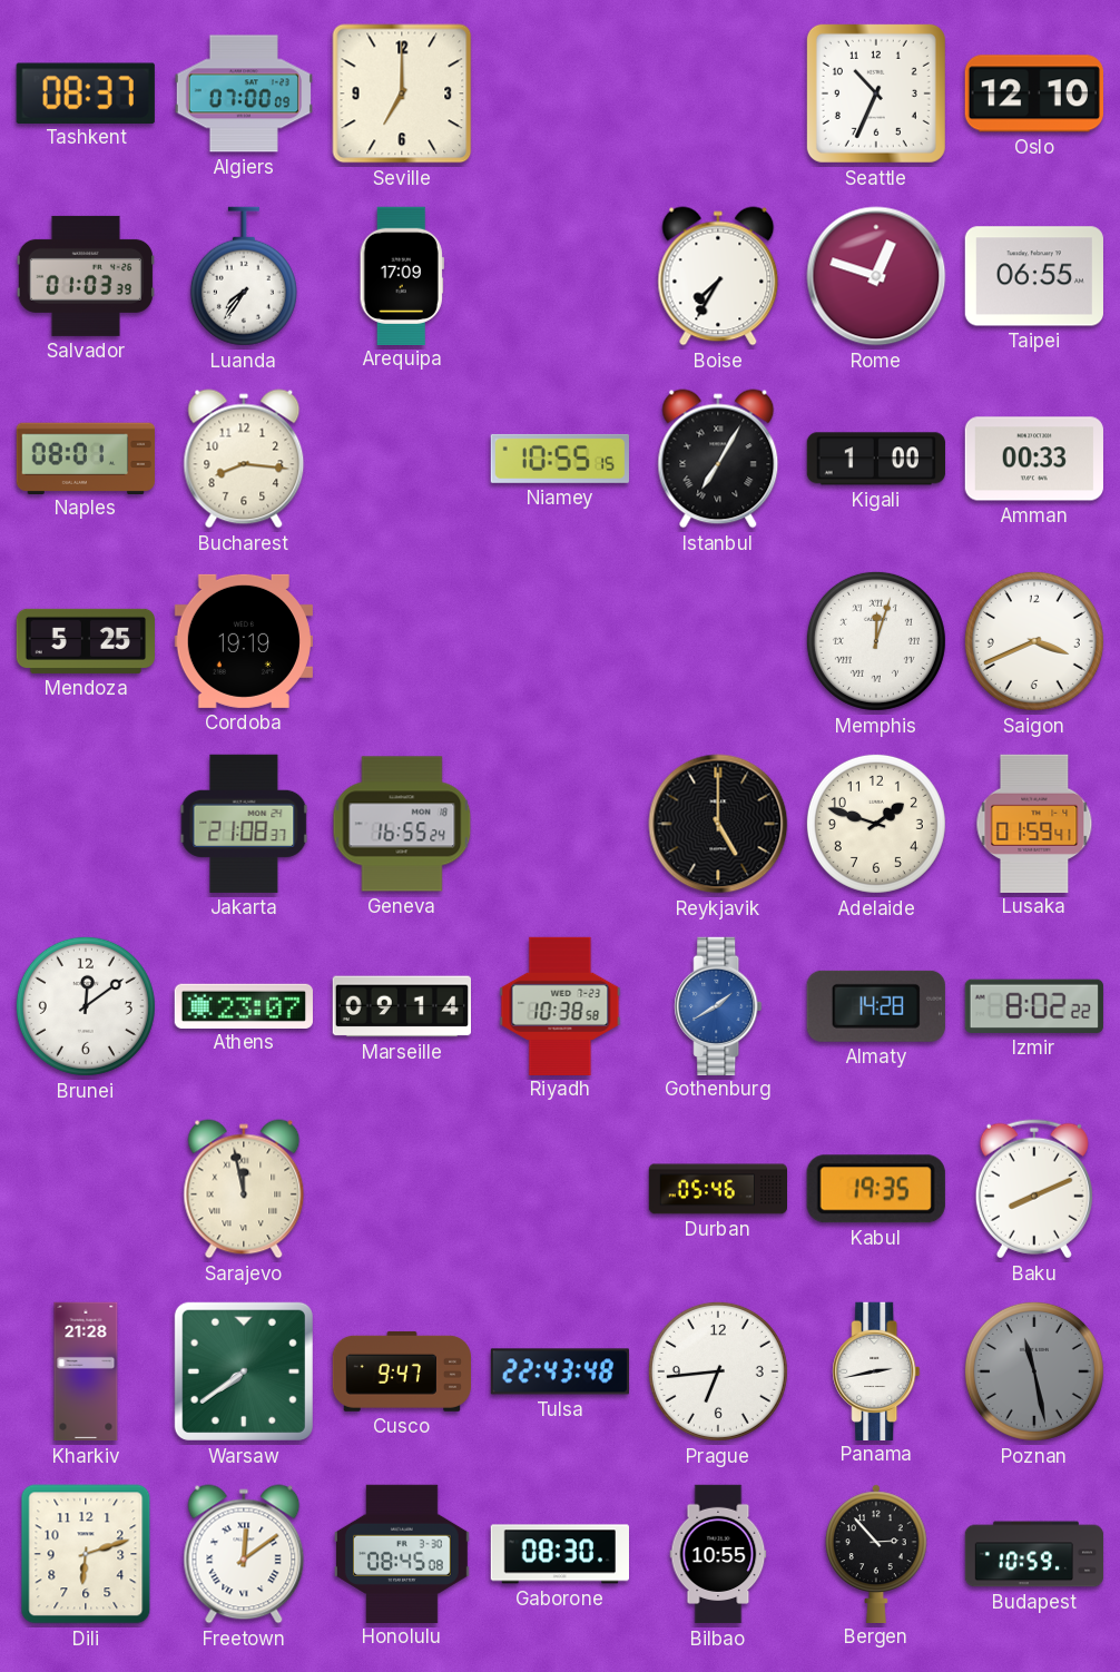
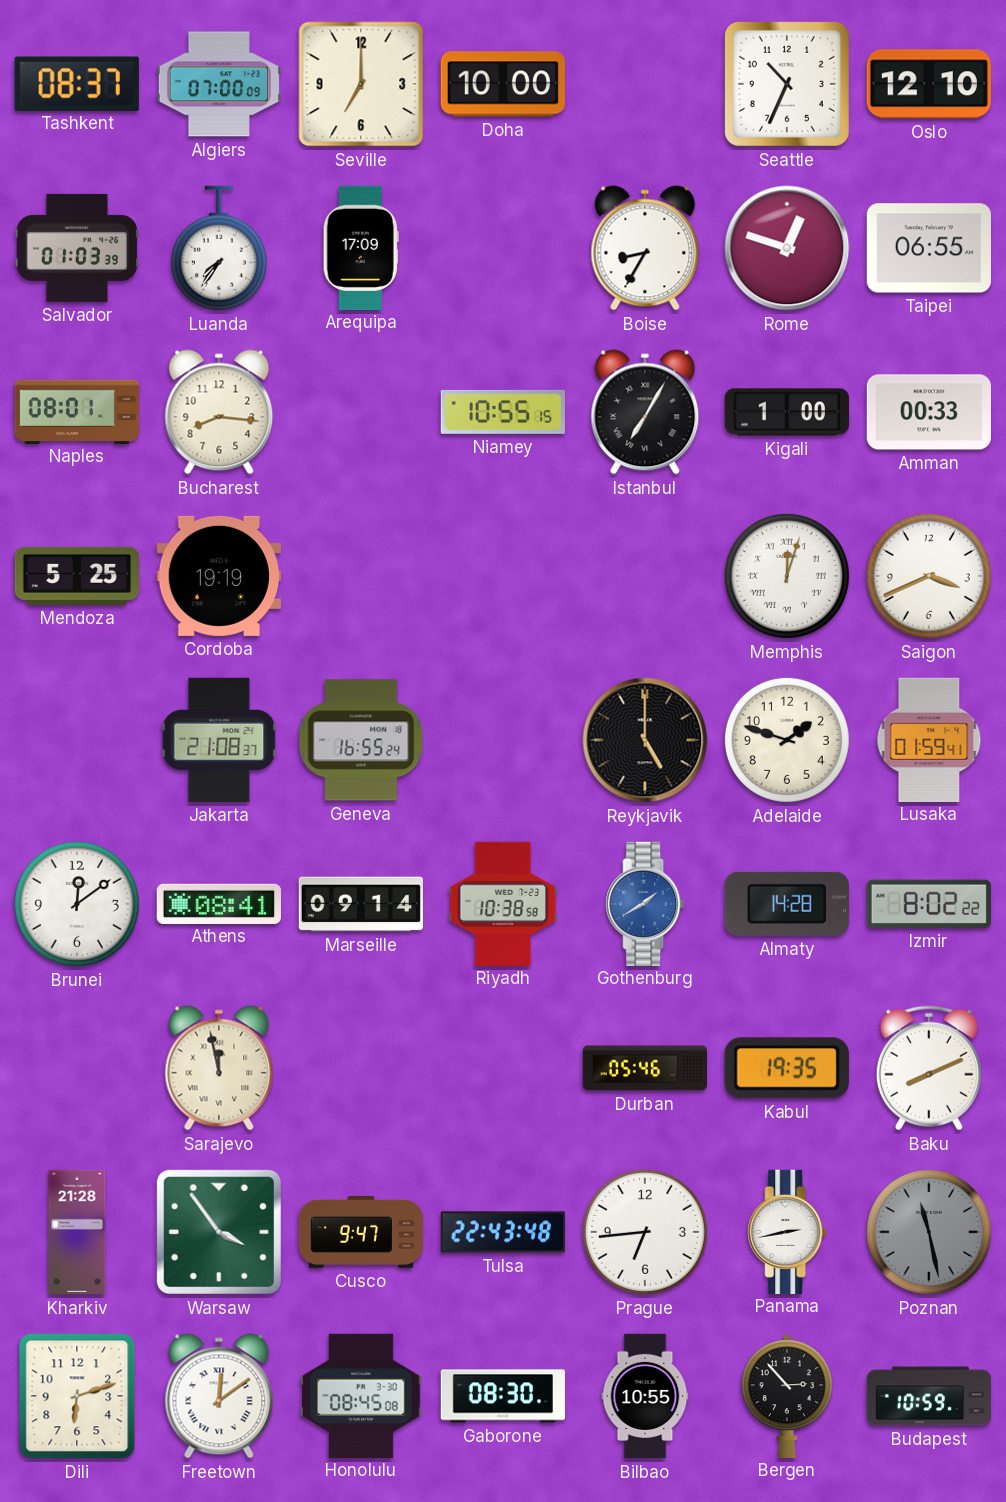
Doha: none -> 10:00 (503, 84)
Boise: 7:35 -> 8:35 (645, 248)
Athens: 23:07 -> 08:41 (218, 903)
Warsaw: 7:39 -> 3:54 (219, 1232)
